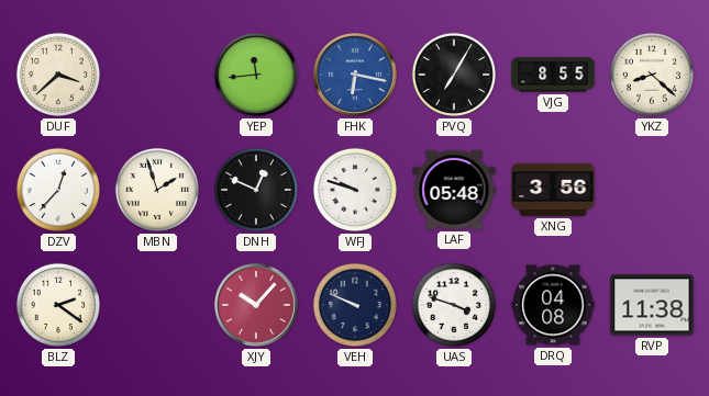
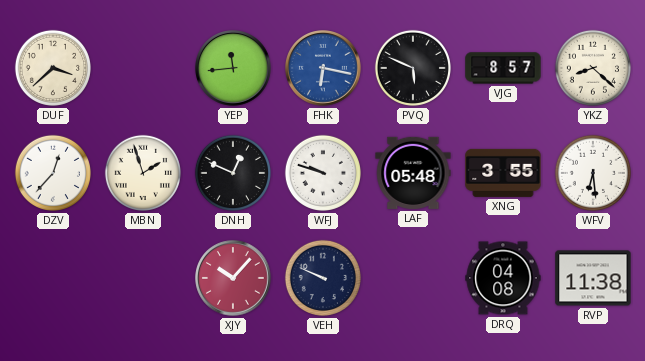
PVQ: 7:05 -> 5:49 (413, 68)
VJG: 8:55 -> 8:57 (503, 68)
XNG: 3:56 -> 3:55 (503, 173)
WFV: none -> 6:29 (593, 173)
BLZ: 2:21 -> none (58, 305)
UAS: 3:48 -> none (454, 305)
